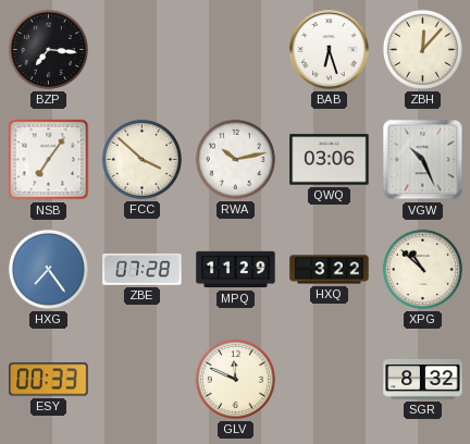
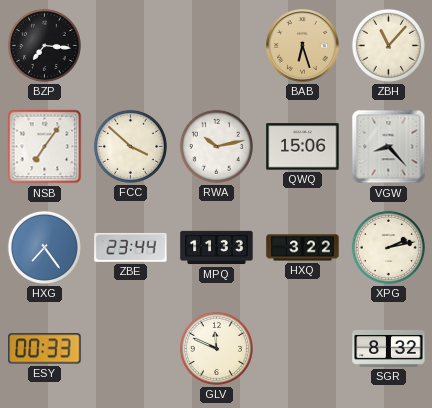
BAB dial: white -> champagne (303, 46)
ZBH: 12:07 -> 11:07 (388, 45)
QWQ: 03:06 -> 15:06 (303, 147)
VGW: 10:26 -> 8:23 (389, 147)
ZBE: 07:28 -> 23:44 (131, 247)
MPQ: 11:29 -> 11:33 (217, 248)
XPG: 10:52 -> 2:13 (388, 247)
